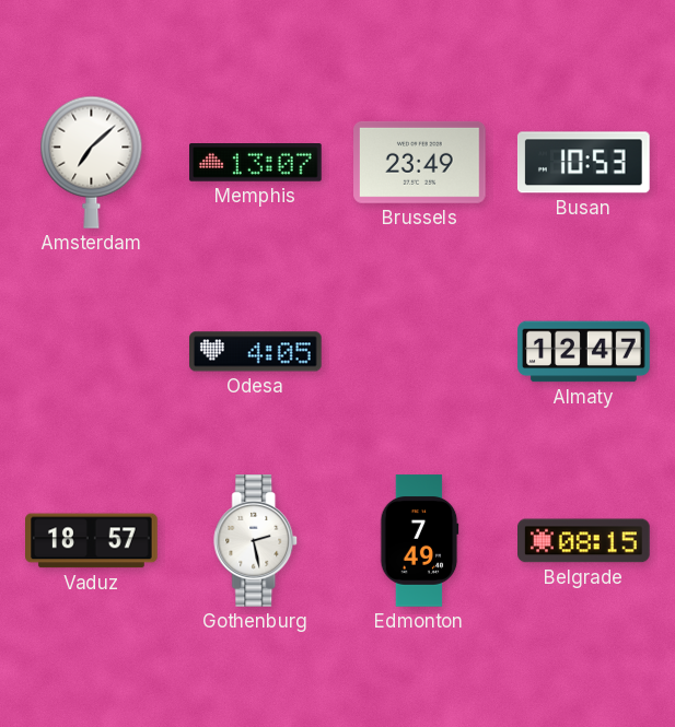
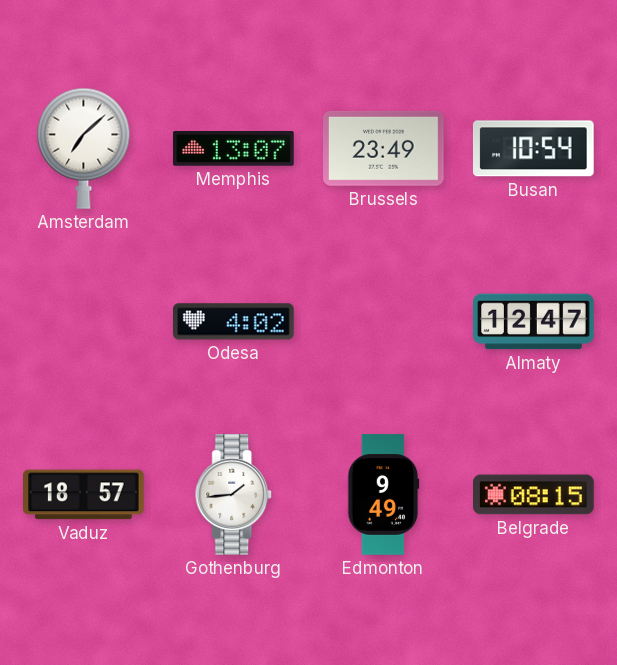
Busan: 10:53 -> 10:54 (533, 149)
Odesa: 4:05 -> 4:02 (234, 322)
Gothenburg: 2:28 -> 1:44 (234, 495)
Edmonton: 7:49 -> 9:49 (383, 495)
